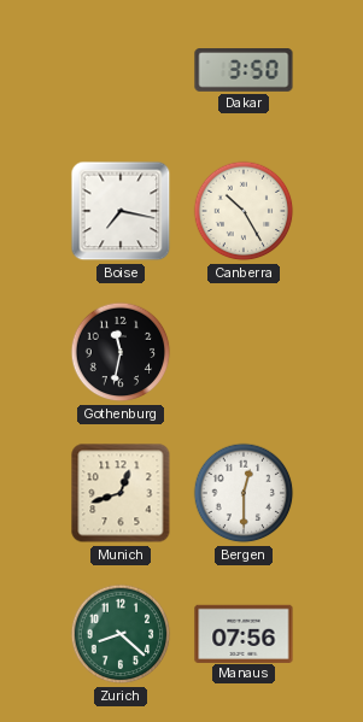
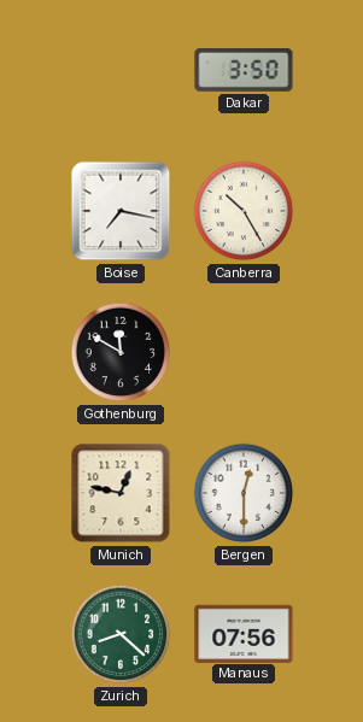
Gothenburg: 11:32 -> 11:50 (121, 352)
Munich: 12:42 -> 12:47 (121, 493)
